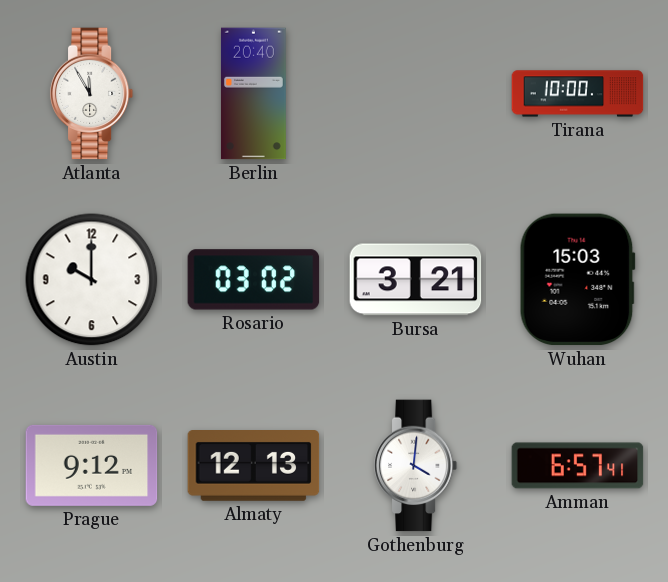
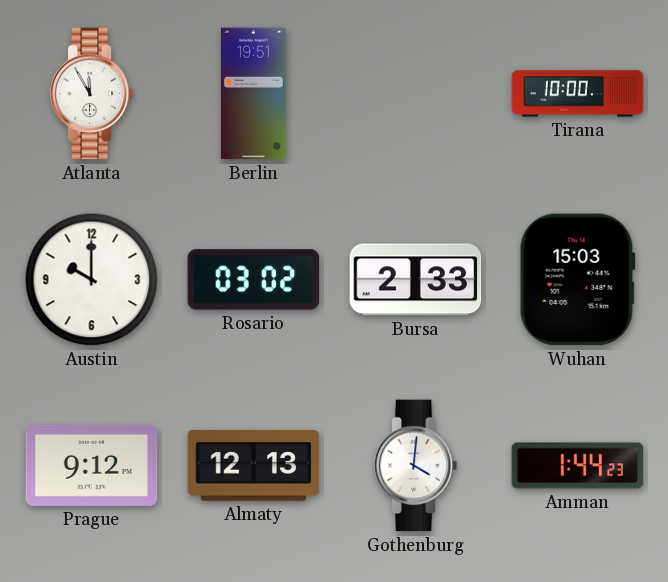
Berlin: 20:40 -> 19:51 (253, 94)
Bursa: 3:21 -> 2:33 (416, 280)
Amman: 6:57 -> 1:44 (578, 466)
